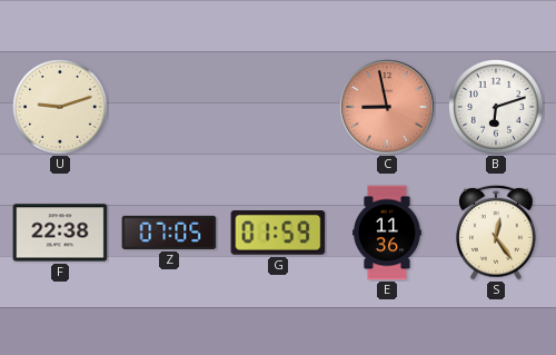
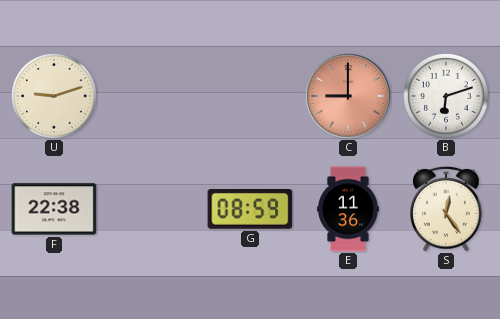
C: 8:58 -> 9:00 (348, 96)
Z: 07:05 -> none (169, 233)
G: 01:59 -> 08:59 (250, 210)
